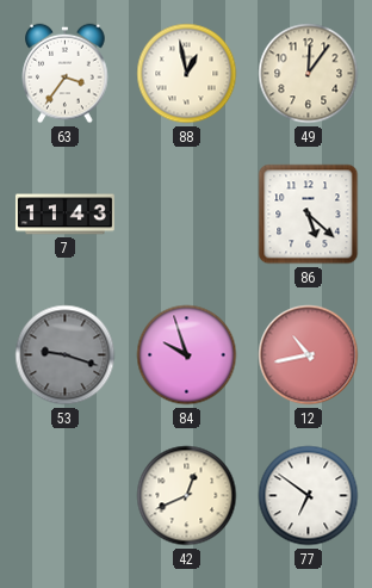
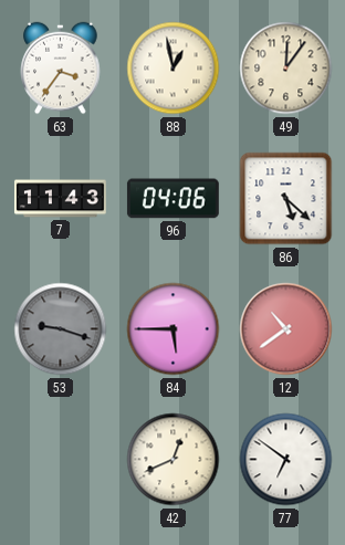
96: none -> 04:06 (172, 199)
84: 9:57 -> 5:45 (174, 329)
12: 10:43 -> 10:39 (286, 329)
